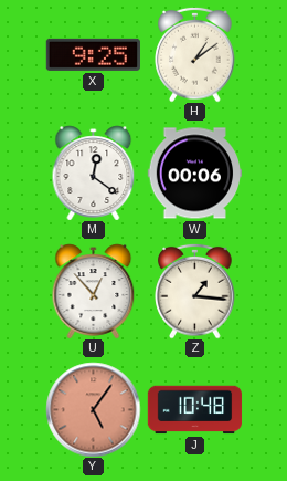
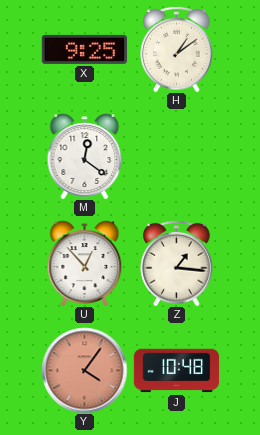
W: 00:06 -> none (194, 174)
Y: 5:06 -> 4:06 (84, 370)
